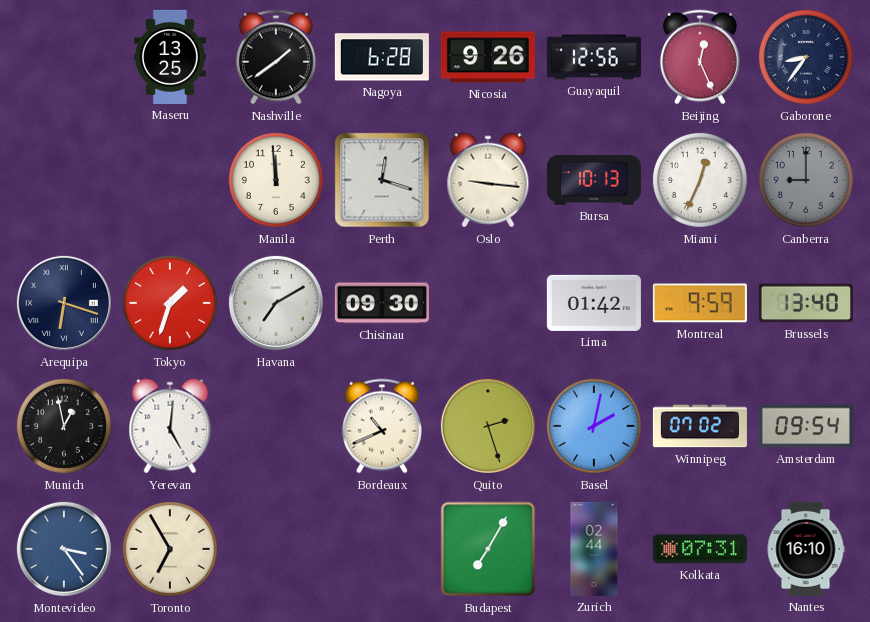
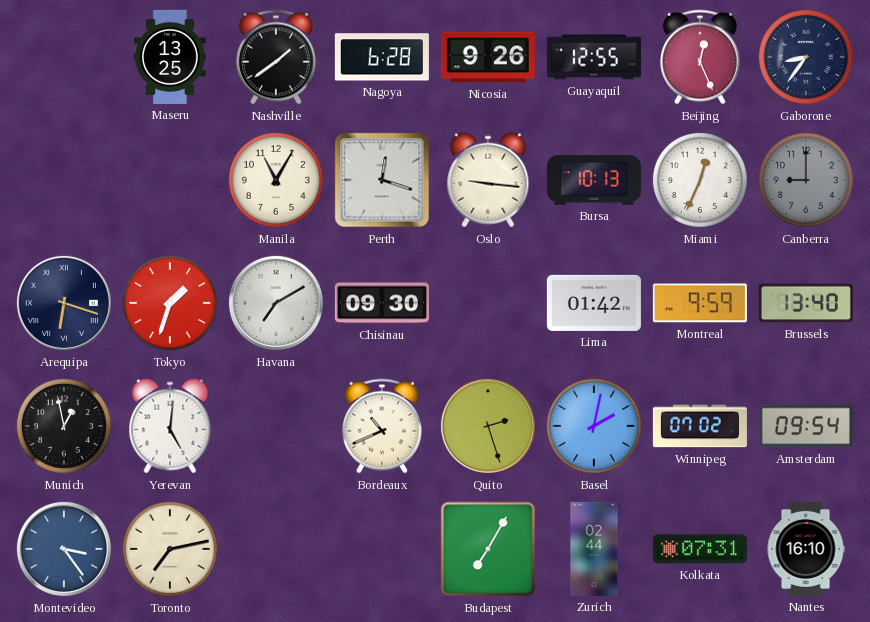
Guayaquil: 12:56 -> 12:55 (594, 57)
Manila: 11:59 -> 11:05 (276, 180)
Toronto: 6:55 -> 7:13 (170, 549)
